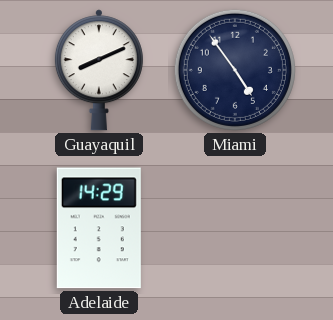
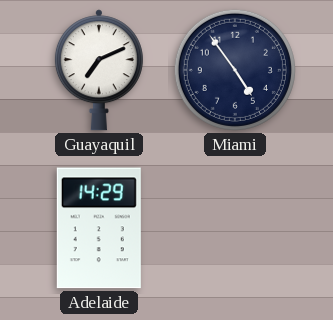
Guayaquil: 8:11 -> 7:11 (99, 70)
